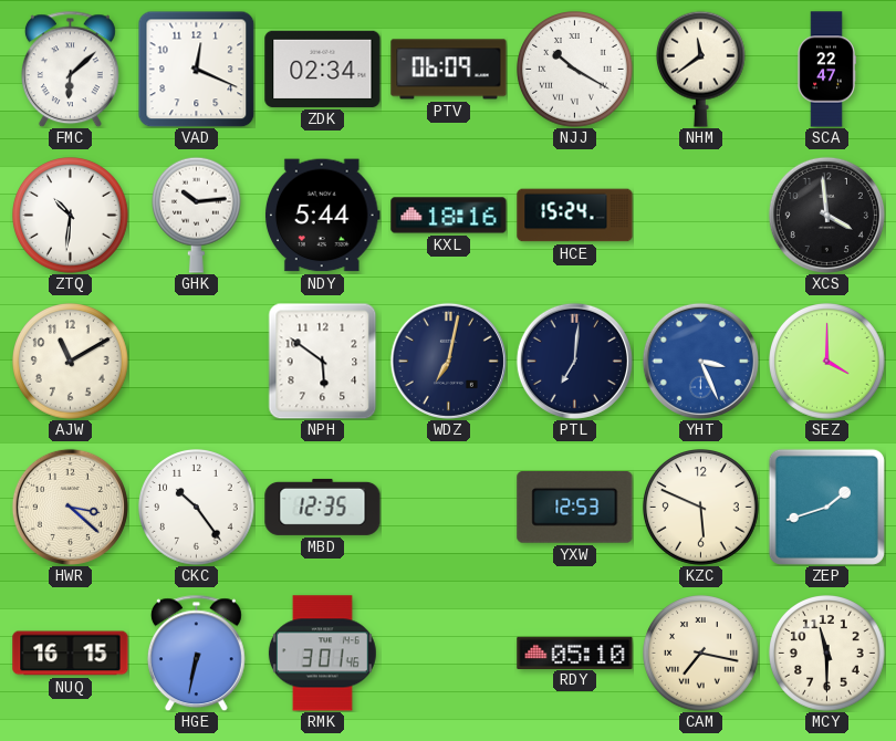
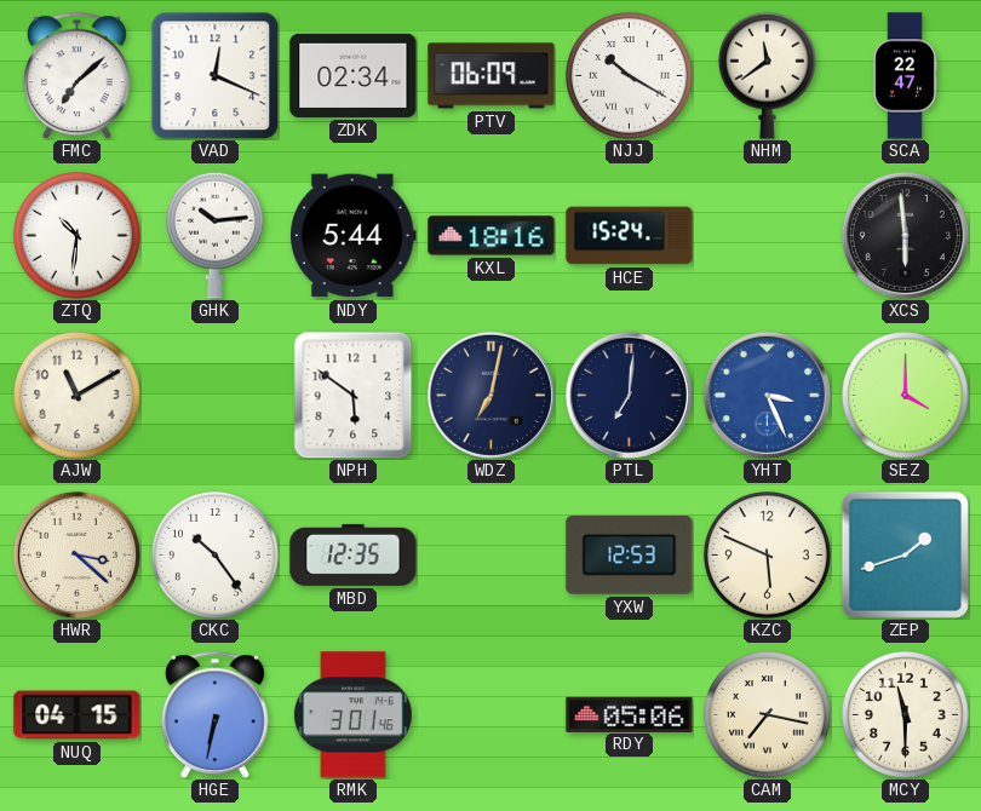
FMC: 6:08 -> 7:08 (76, 75)
XCS: 3:59 -> 5:59 (905, 235)
NUQ: 16:15 -> 04:15 (78, 715)
RDY: 05:10 -> 05:06 (630, 714)
